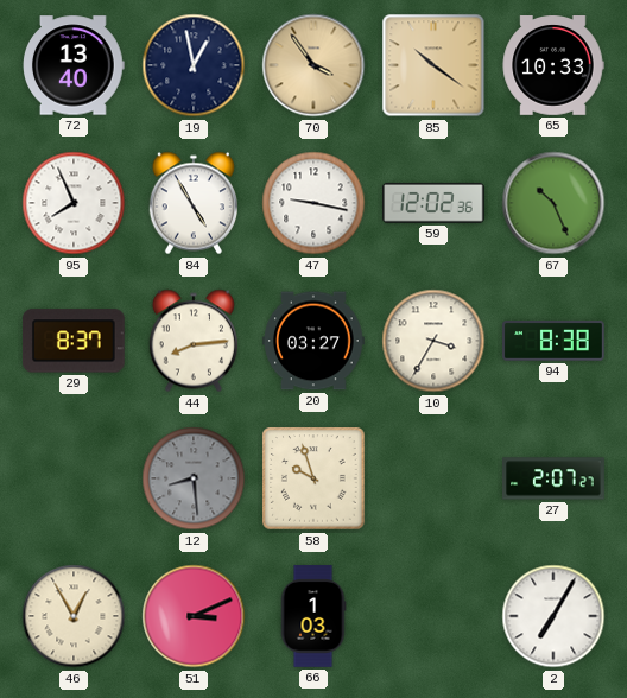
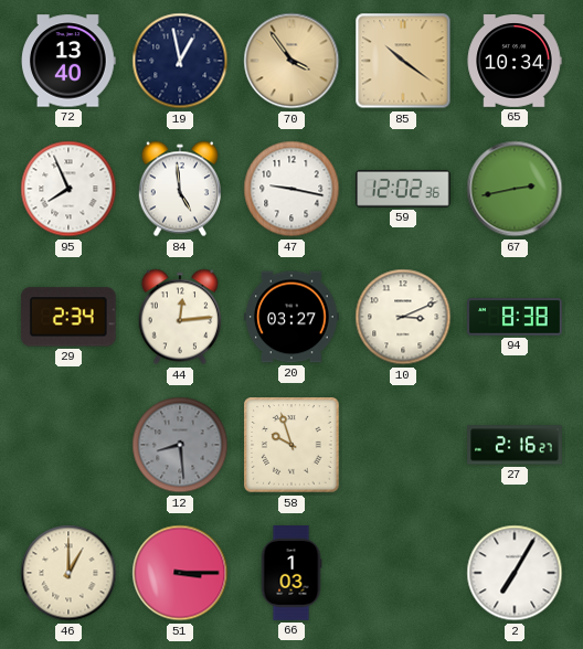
65: 10:33 -> 10:34 (515, 62)
84: 4:55 -> 4:59 (179, 189)
67: 10:26 -> 2:43 (515, 189)
29: 8:37 -> 2:34 (68, 317)
44: 8:14 -> 12:14 (179, 317)
10: 3:35 -> 3:11 (403, 317)
27: 2:07 -> 2:16 (515, 445)
46: 12:55 -> 1:00 (68, 573)
51: 3:11 -> 3:15 (180, 573)
